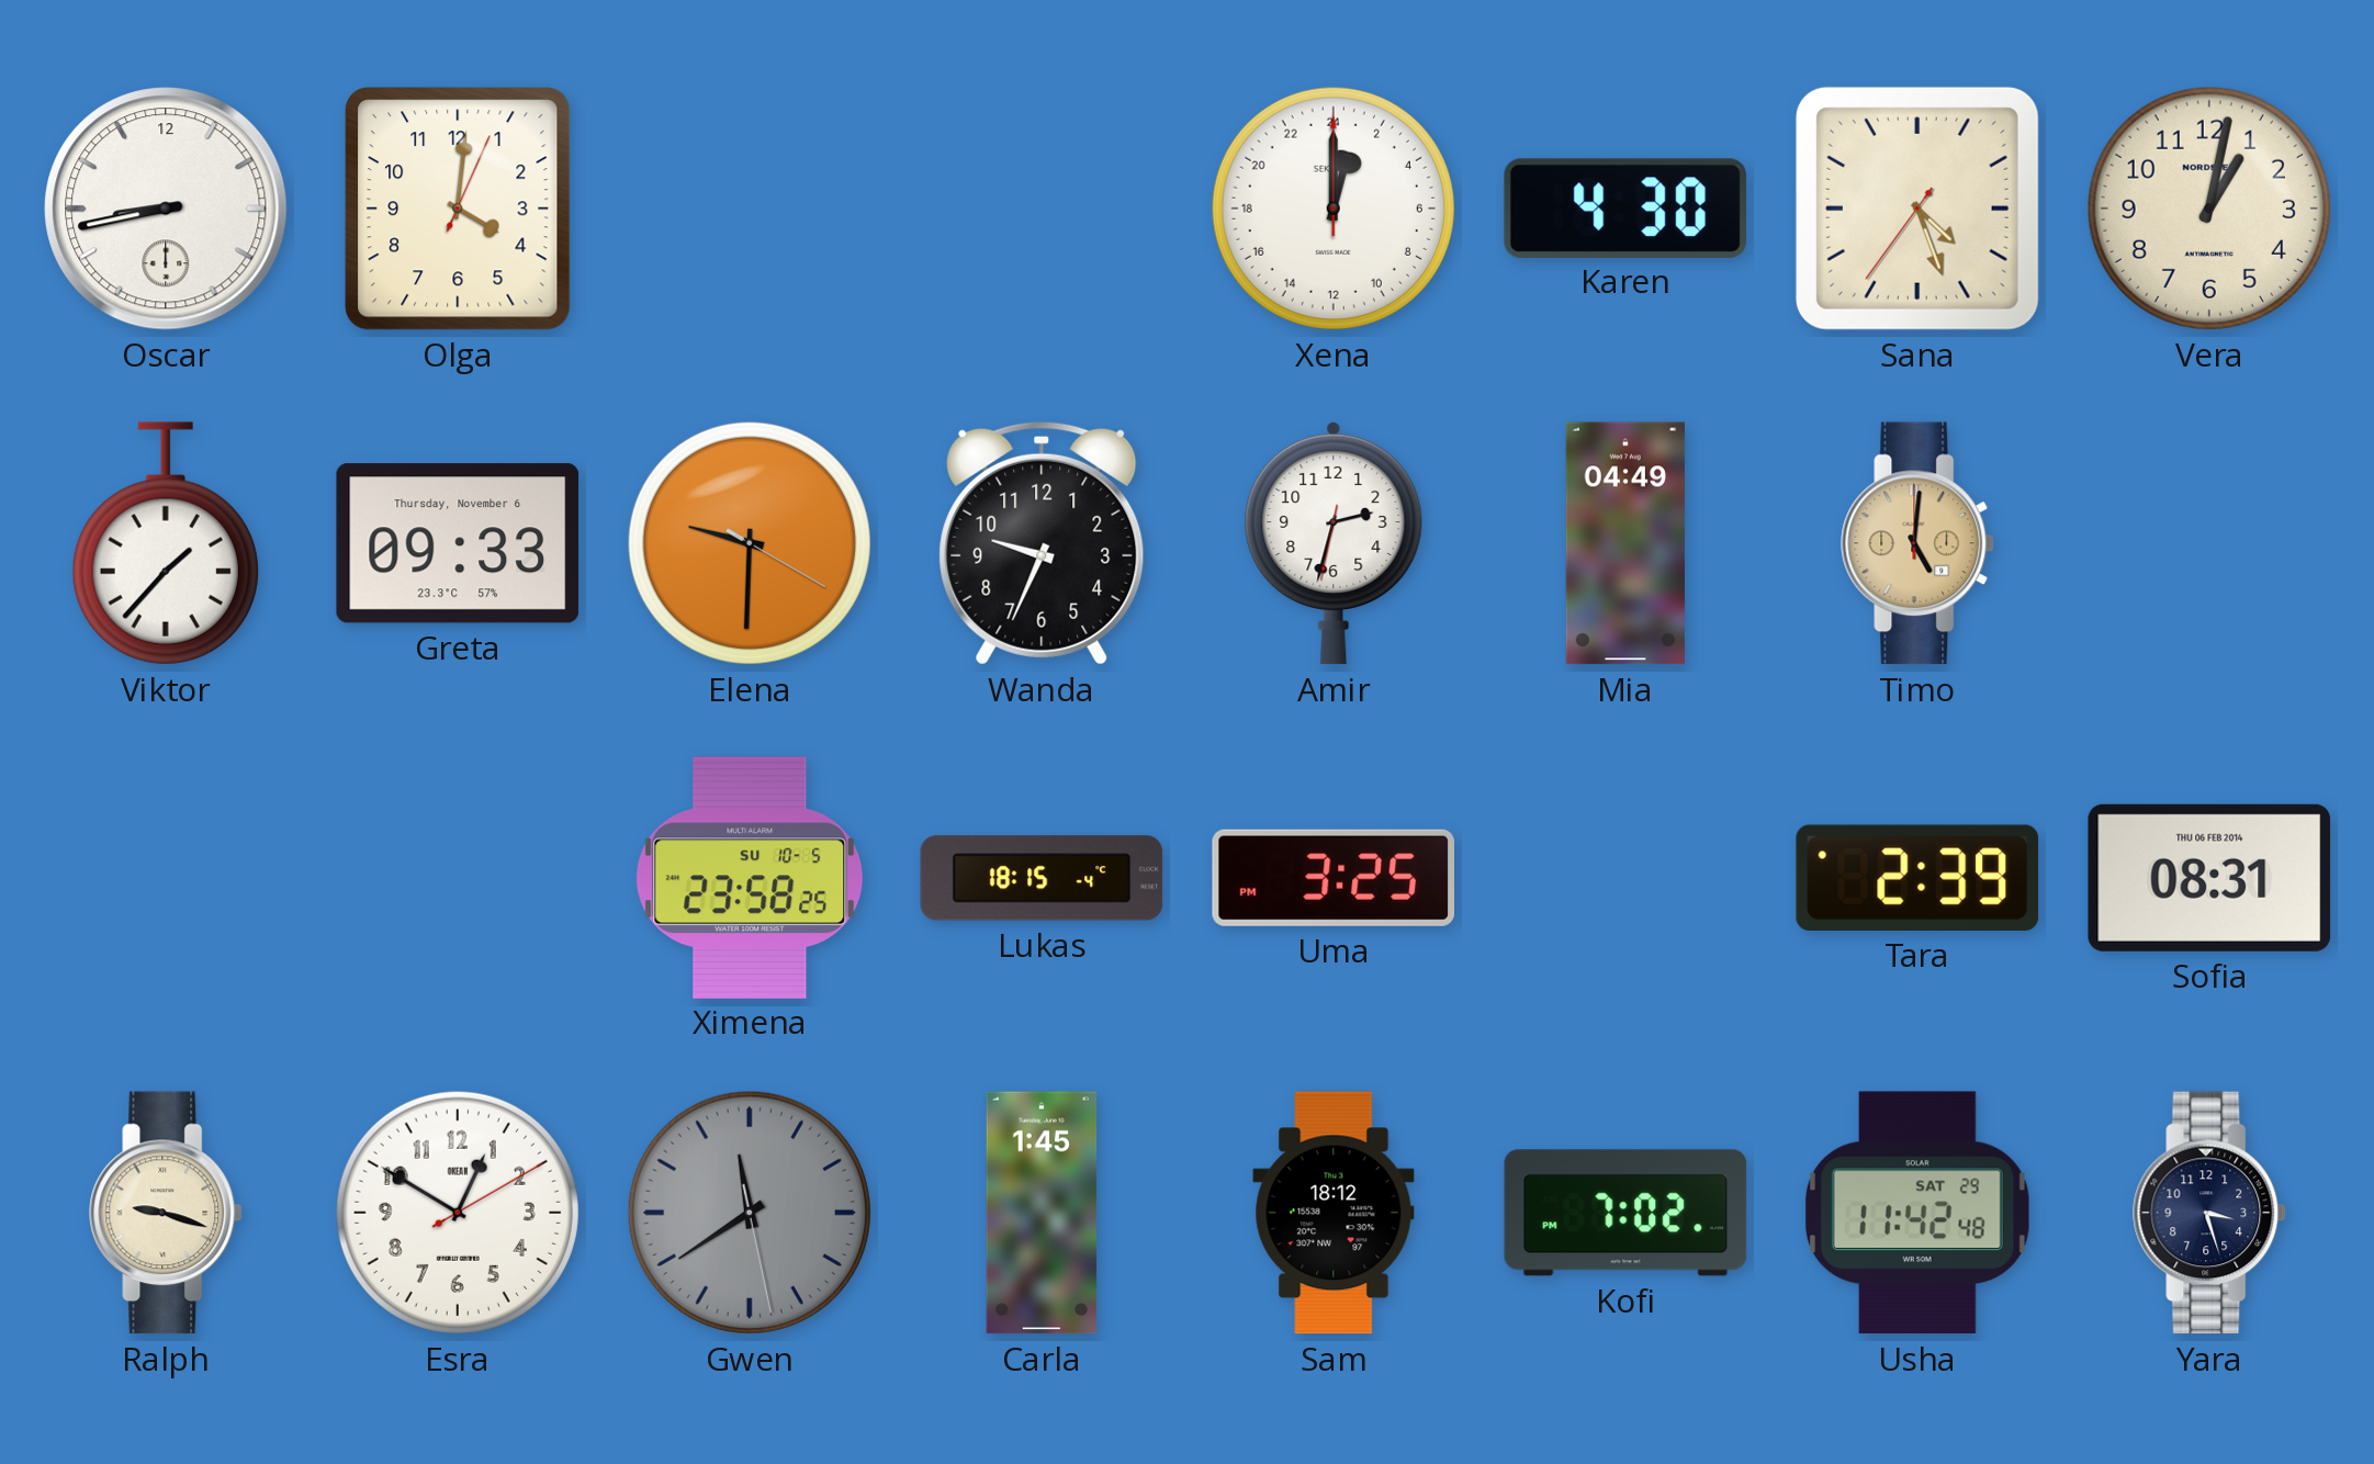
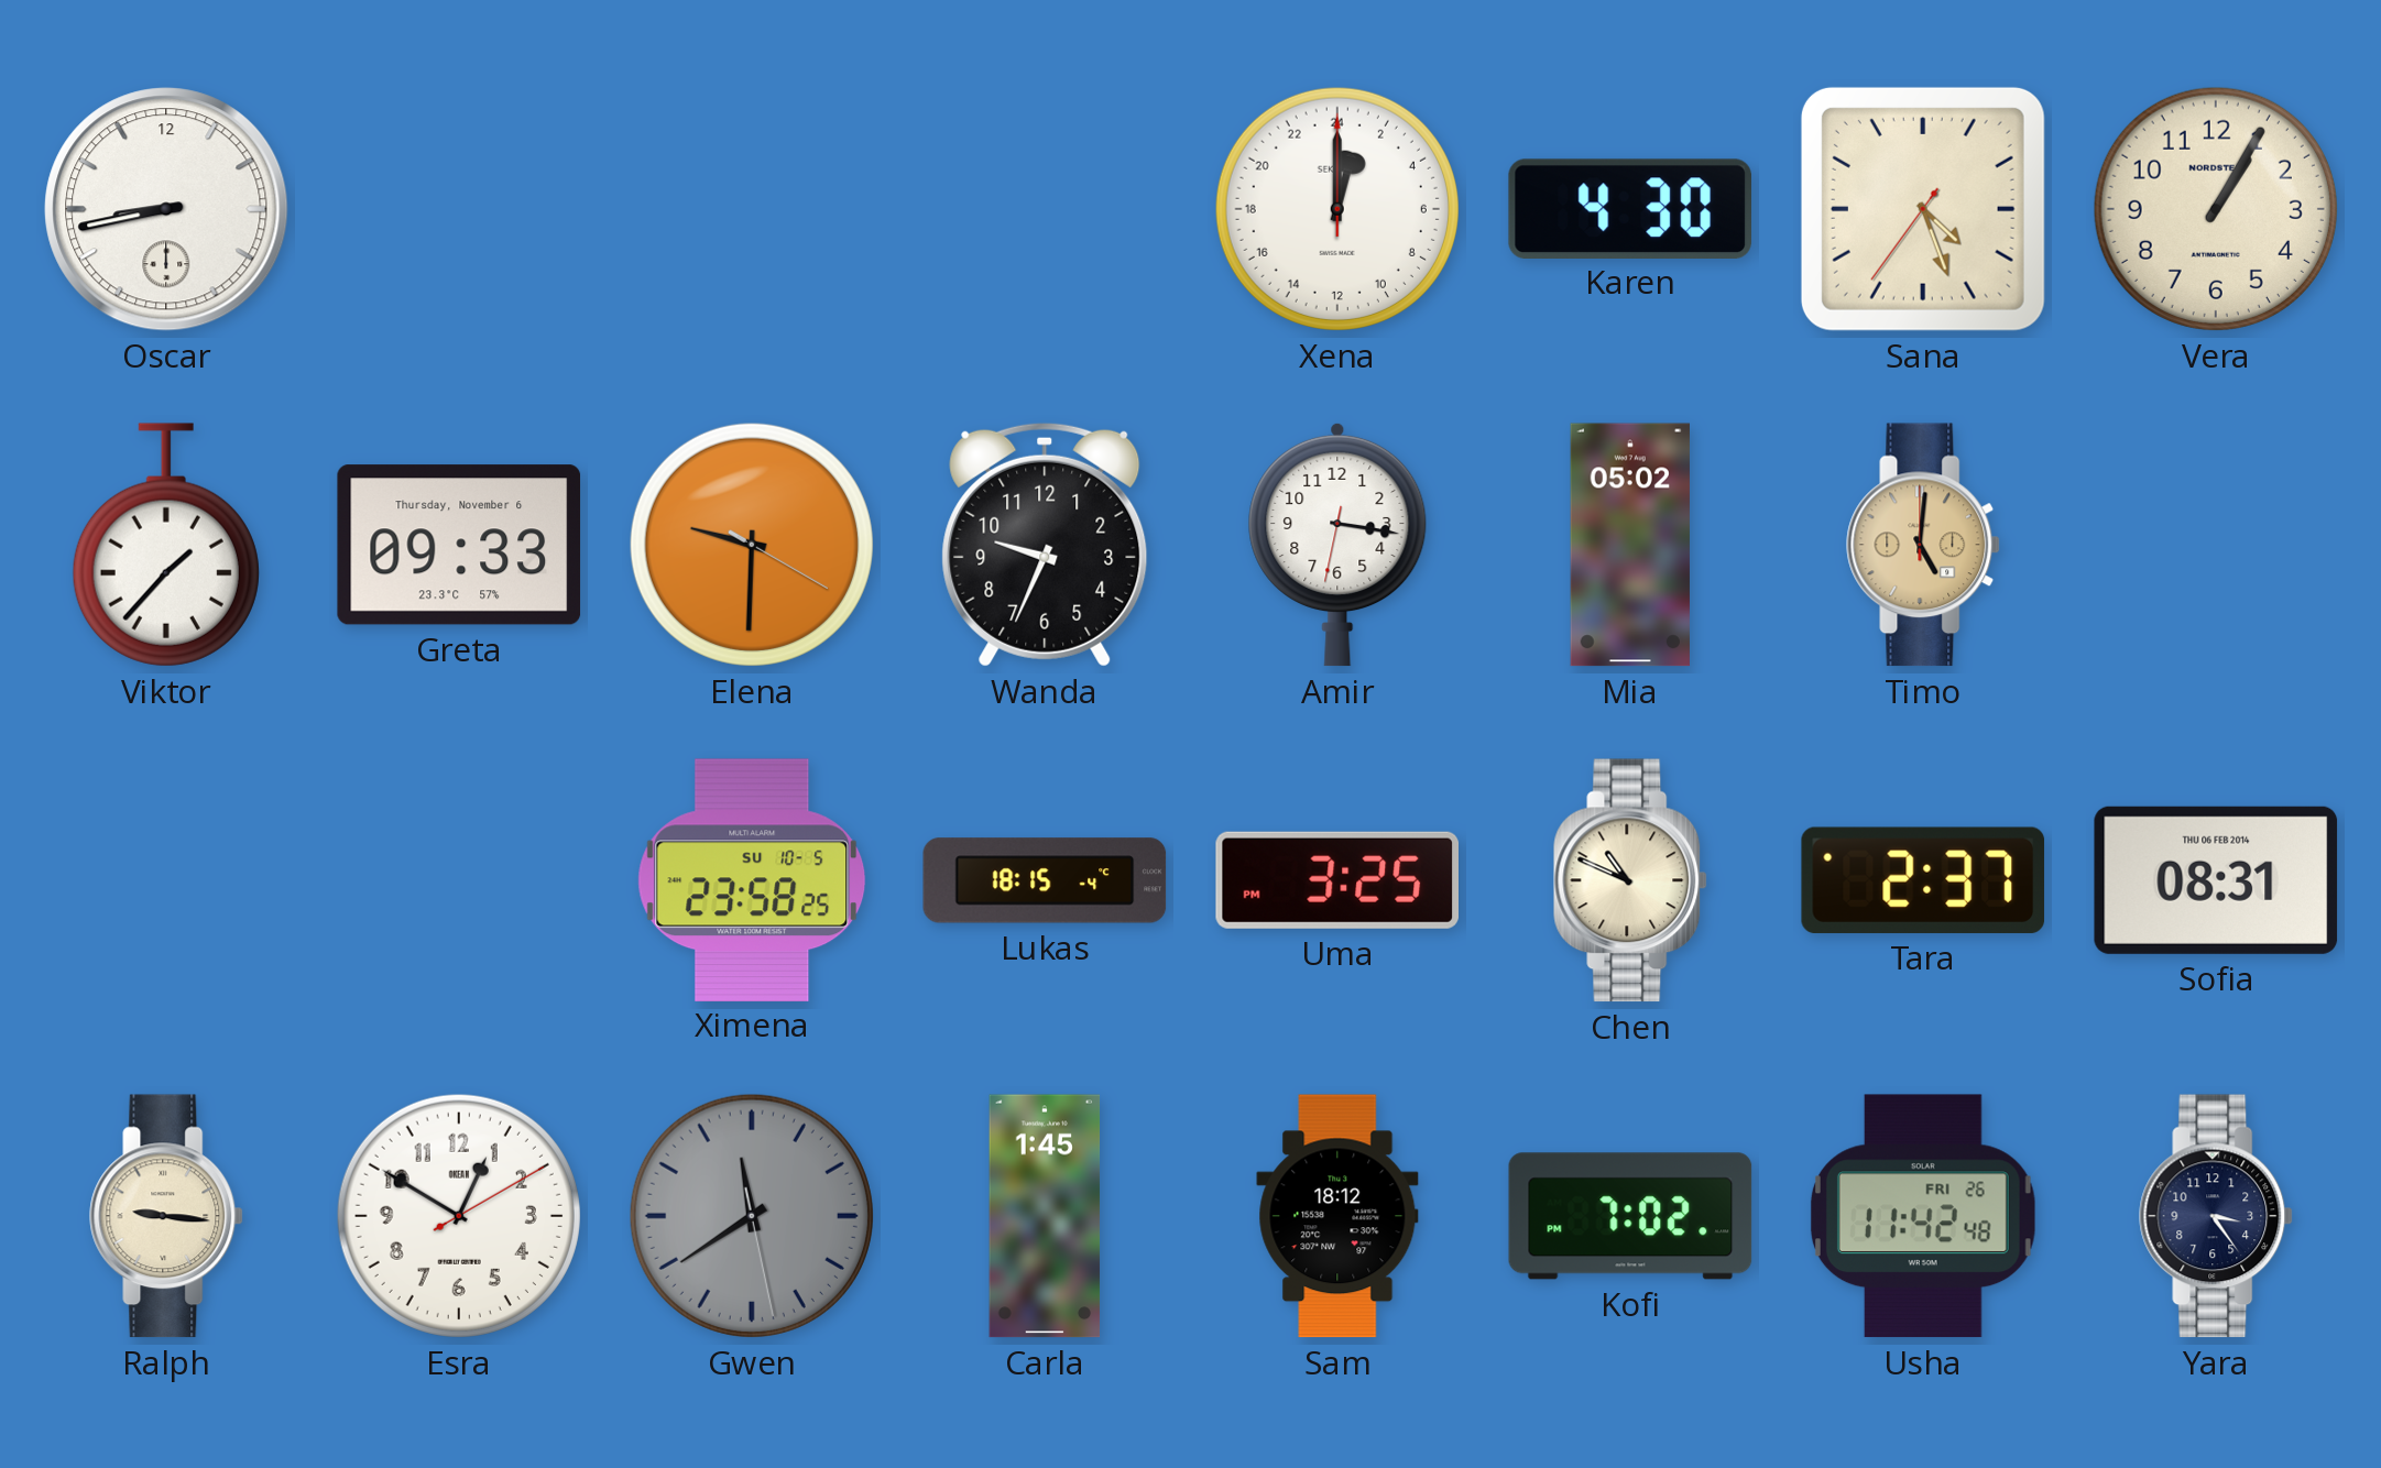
Olga: 4:01 -> none (458, 209)
Vera: 1:02 -> 1:05 (2216, 209)
Amir: 2:32 -> 3:16 (1337, 545)
Mia: 04:49 -> 05:02 (1630, 545)
Chen: none -> 10:49 (1631, 880)
Tara: 2:39 -> 2:37 (1923, 880)
Ralph: 9:18 -> 9:16 (167, 1216)
Usha date: SAT 29 -> FRI 26 (1923, 1216)
Yara: 3:27 -> 3:24 (2217, 1216)
